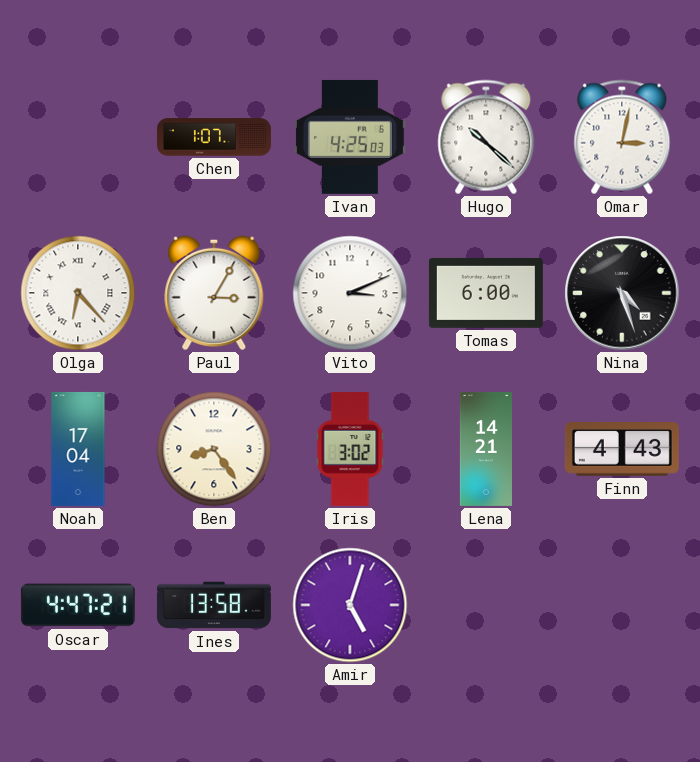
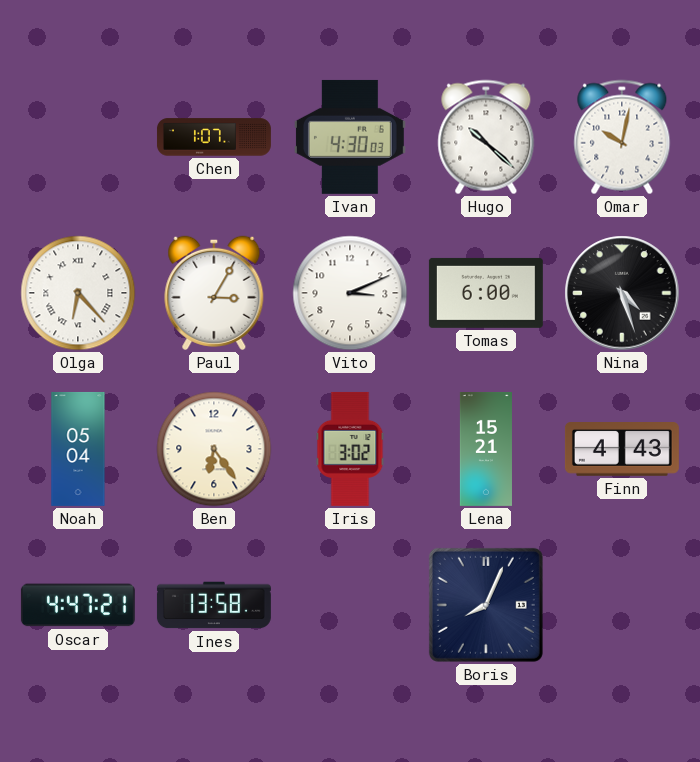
Ivan: 4:25 -> 4:30 (350, 137)
Omar: 3:02 -> 10:02 (622, 137)
Noah: 17:04 -> 05:04 (78, 449)
Ben: 8:24 -> 6:24 (214, 449)
Lena: 14:21 -> 15:21 (486, 449)
Amir: 5:03 -> none (350, 605)
Boris: none -> 8:04 (486, 605)
